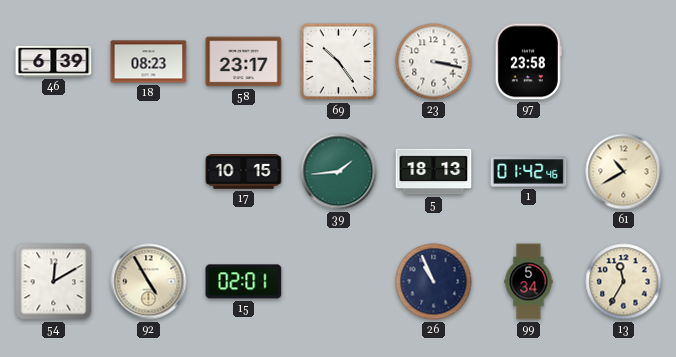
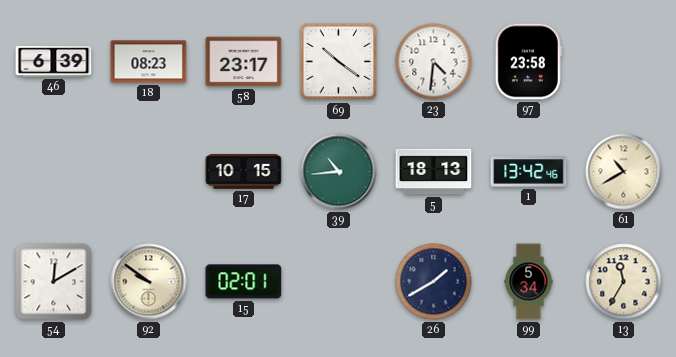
69: 10:24 -> 10:21 (339, 62)
23: 3:17 -> 4:31 (434, 62)
39: 1:44 -> 10:44 (339, 172)
1: 01:42 -> 13:42 (529, 172)
92: 4:55 -> 9:51 (149, 282)
26: 10:56 -> 1:40 (434, 282)
